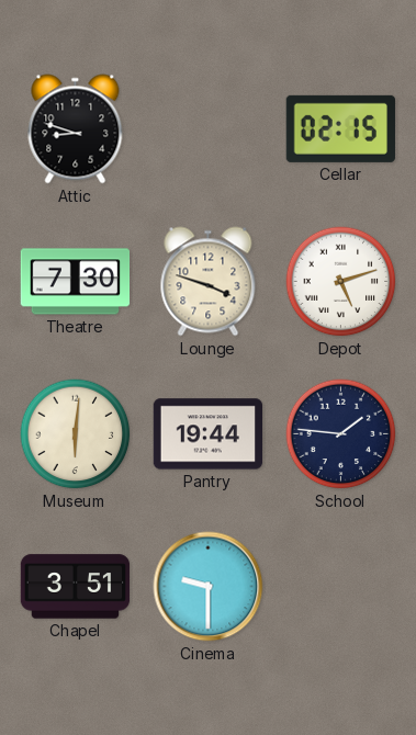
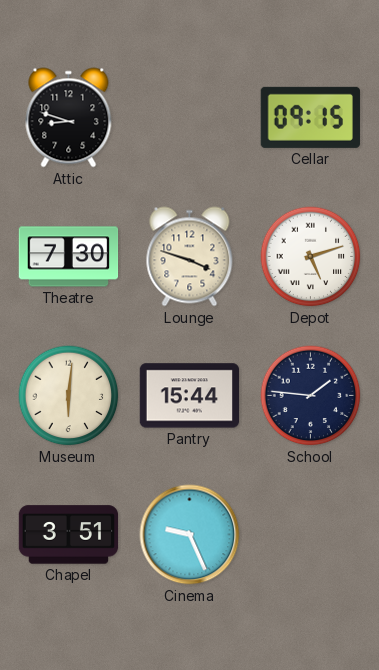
Cellar: 02:15 -> 09:15 (310, 117)
Pantry: 19:44 -> 15:44 (190, 396)
Cinema: 9:30 -> 9:26 (190, 535)
